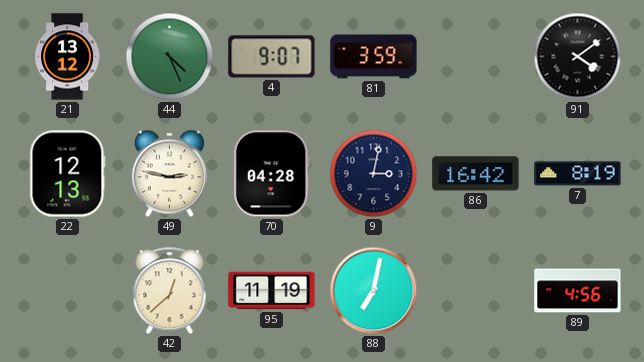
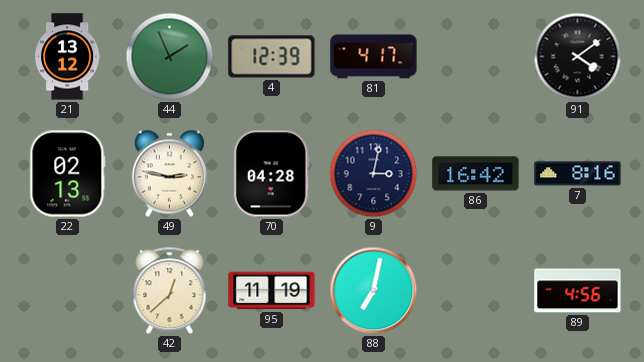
44: 4:26 -> 1:56 (170, 57)
4: 9:07 -> 12:39 (272, 57)
81: 3:59 -> 4:17 (374, 57)
22: 12:13 -> 02:13 (68, 174)
7: 8:19 -> 8:16 (578, 174)
